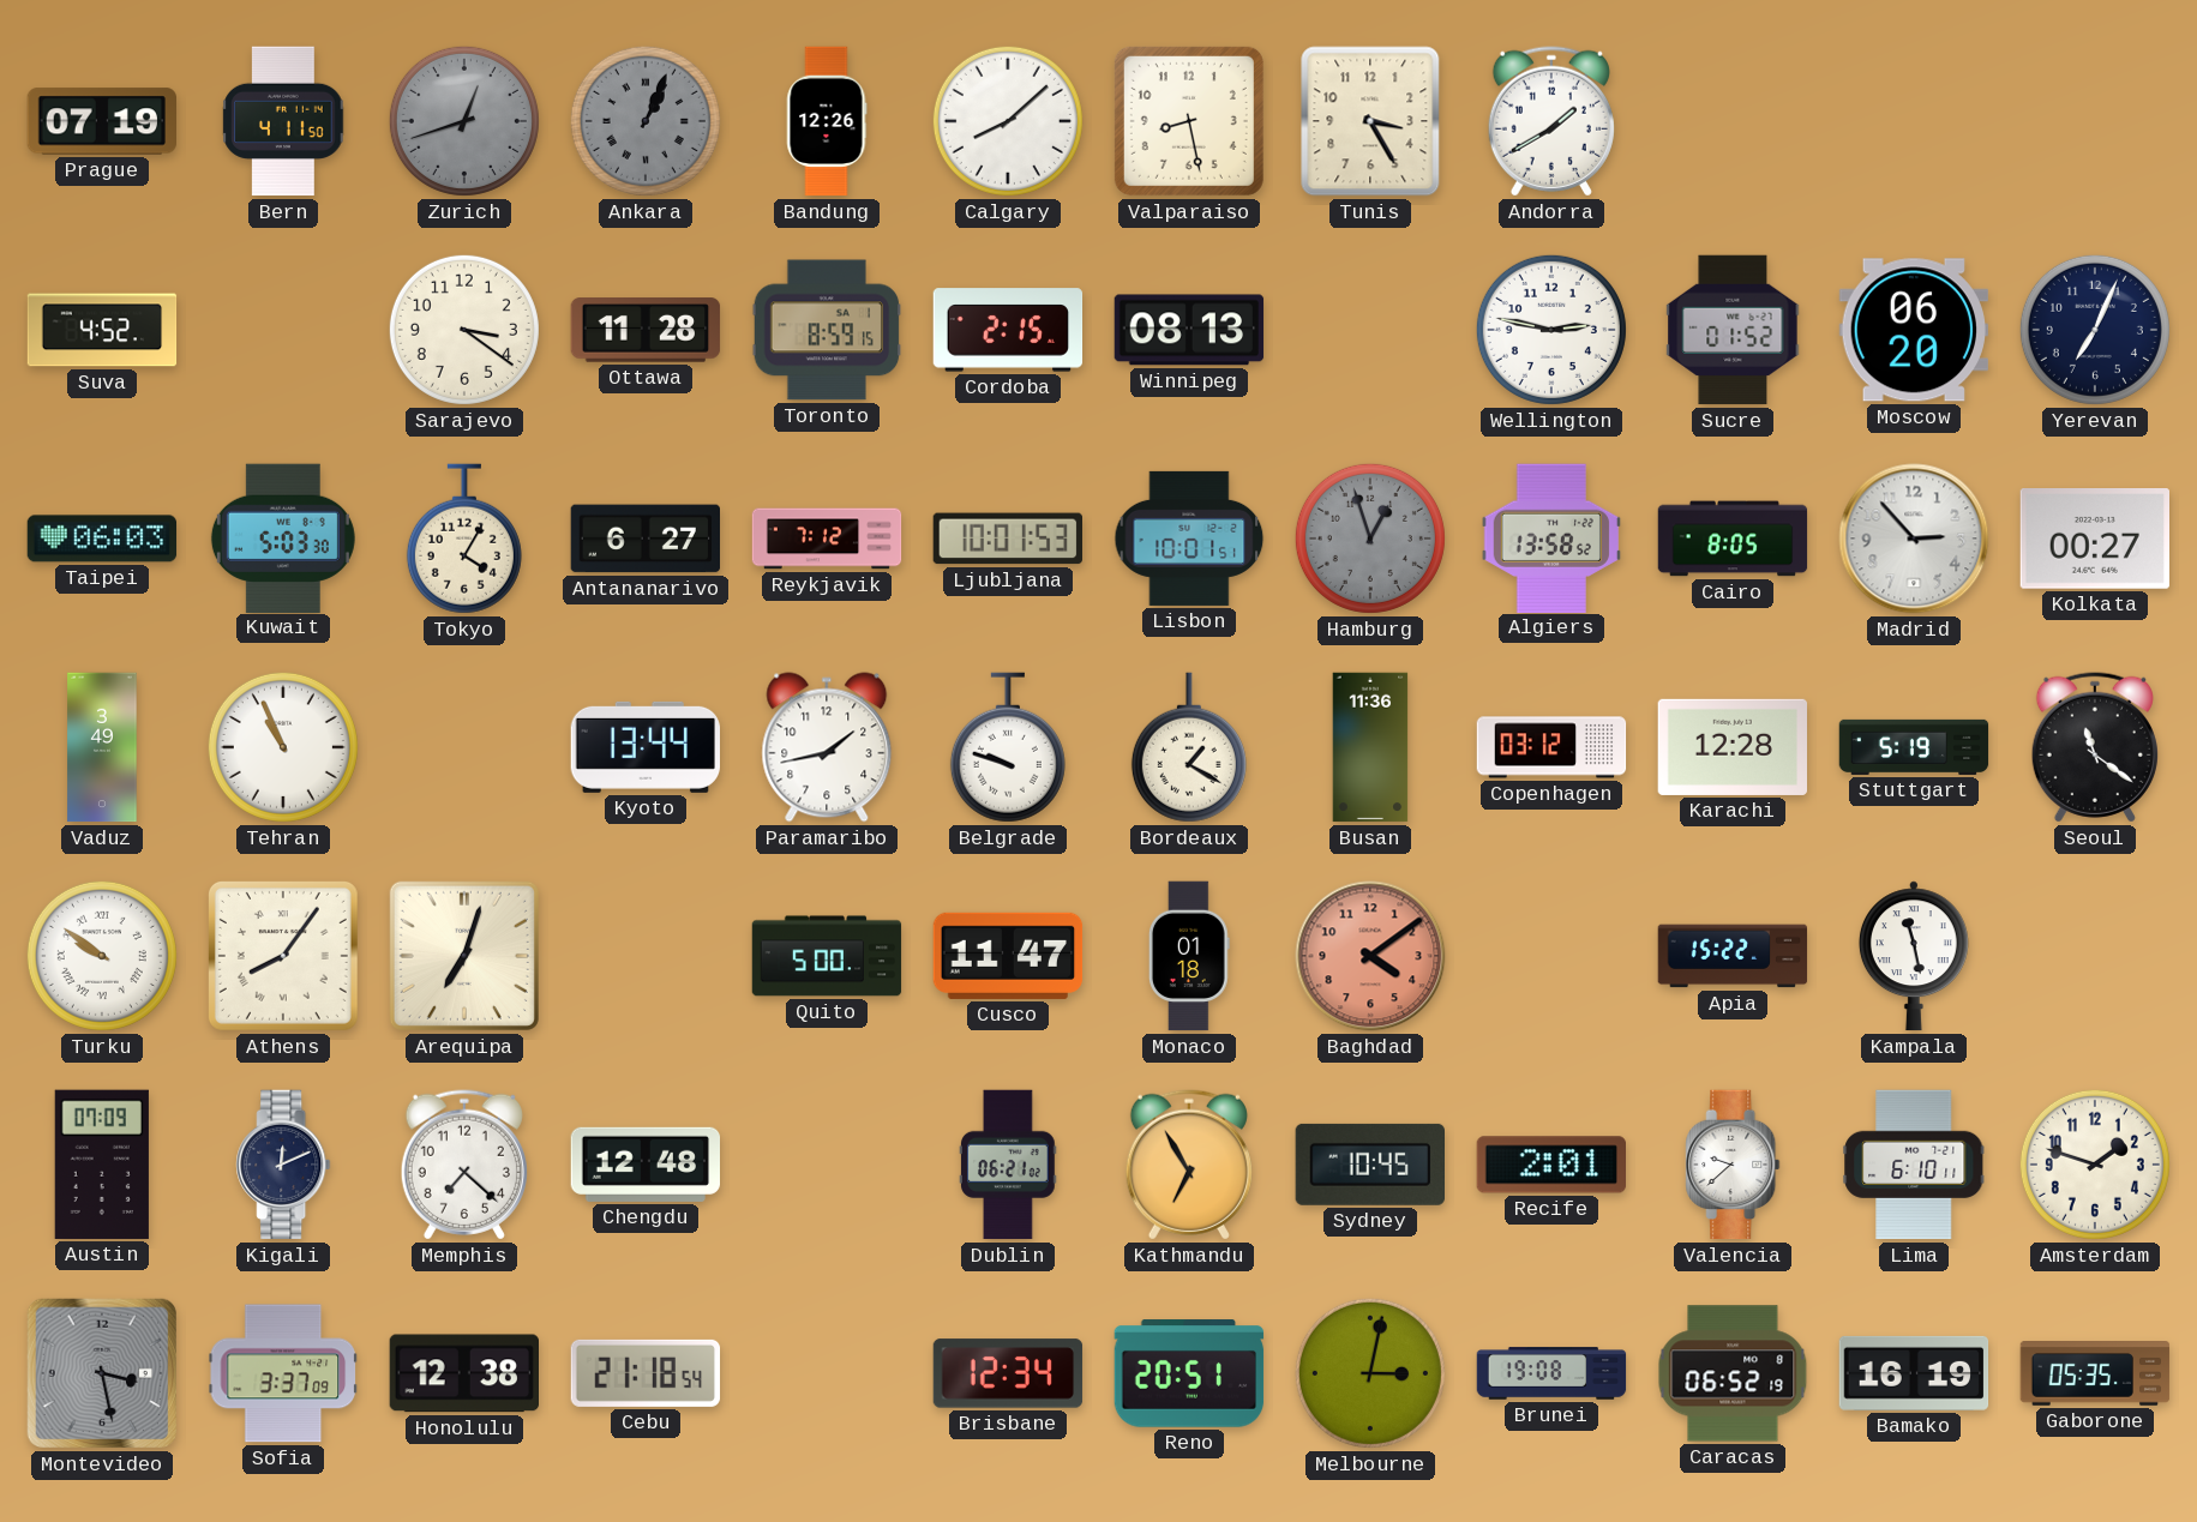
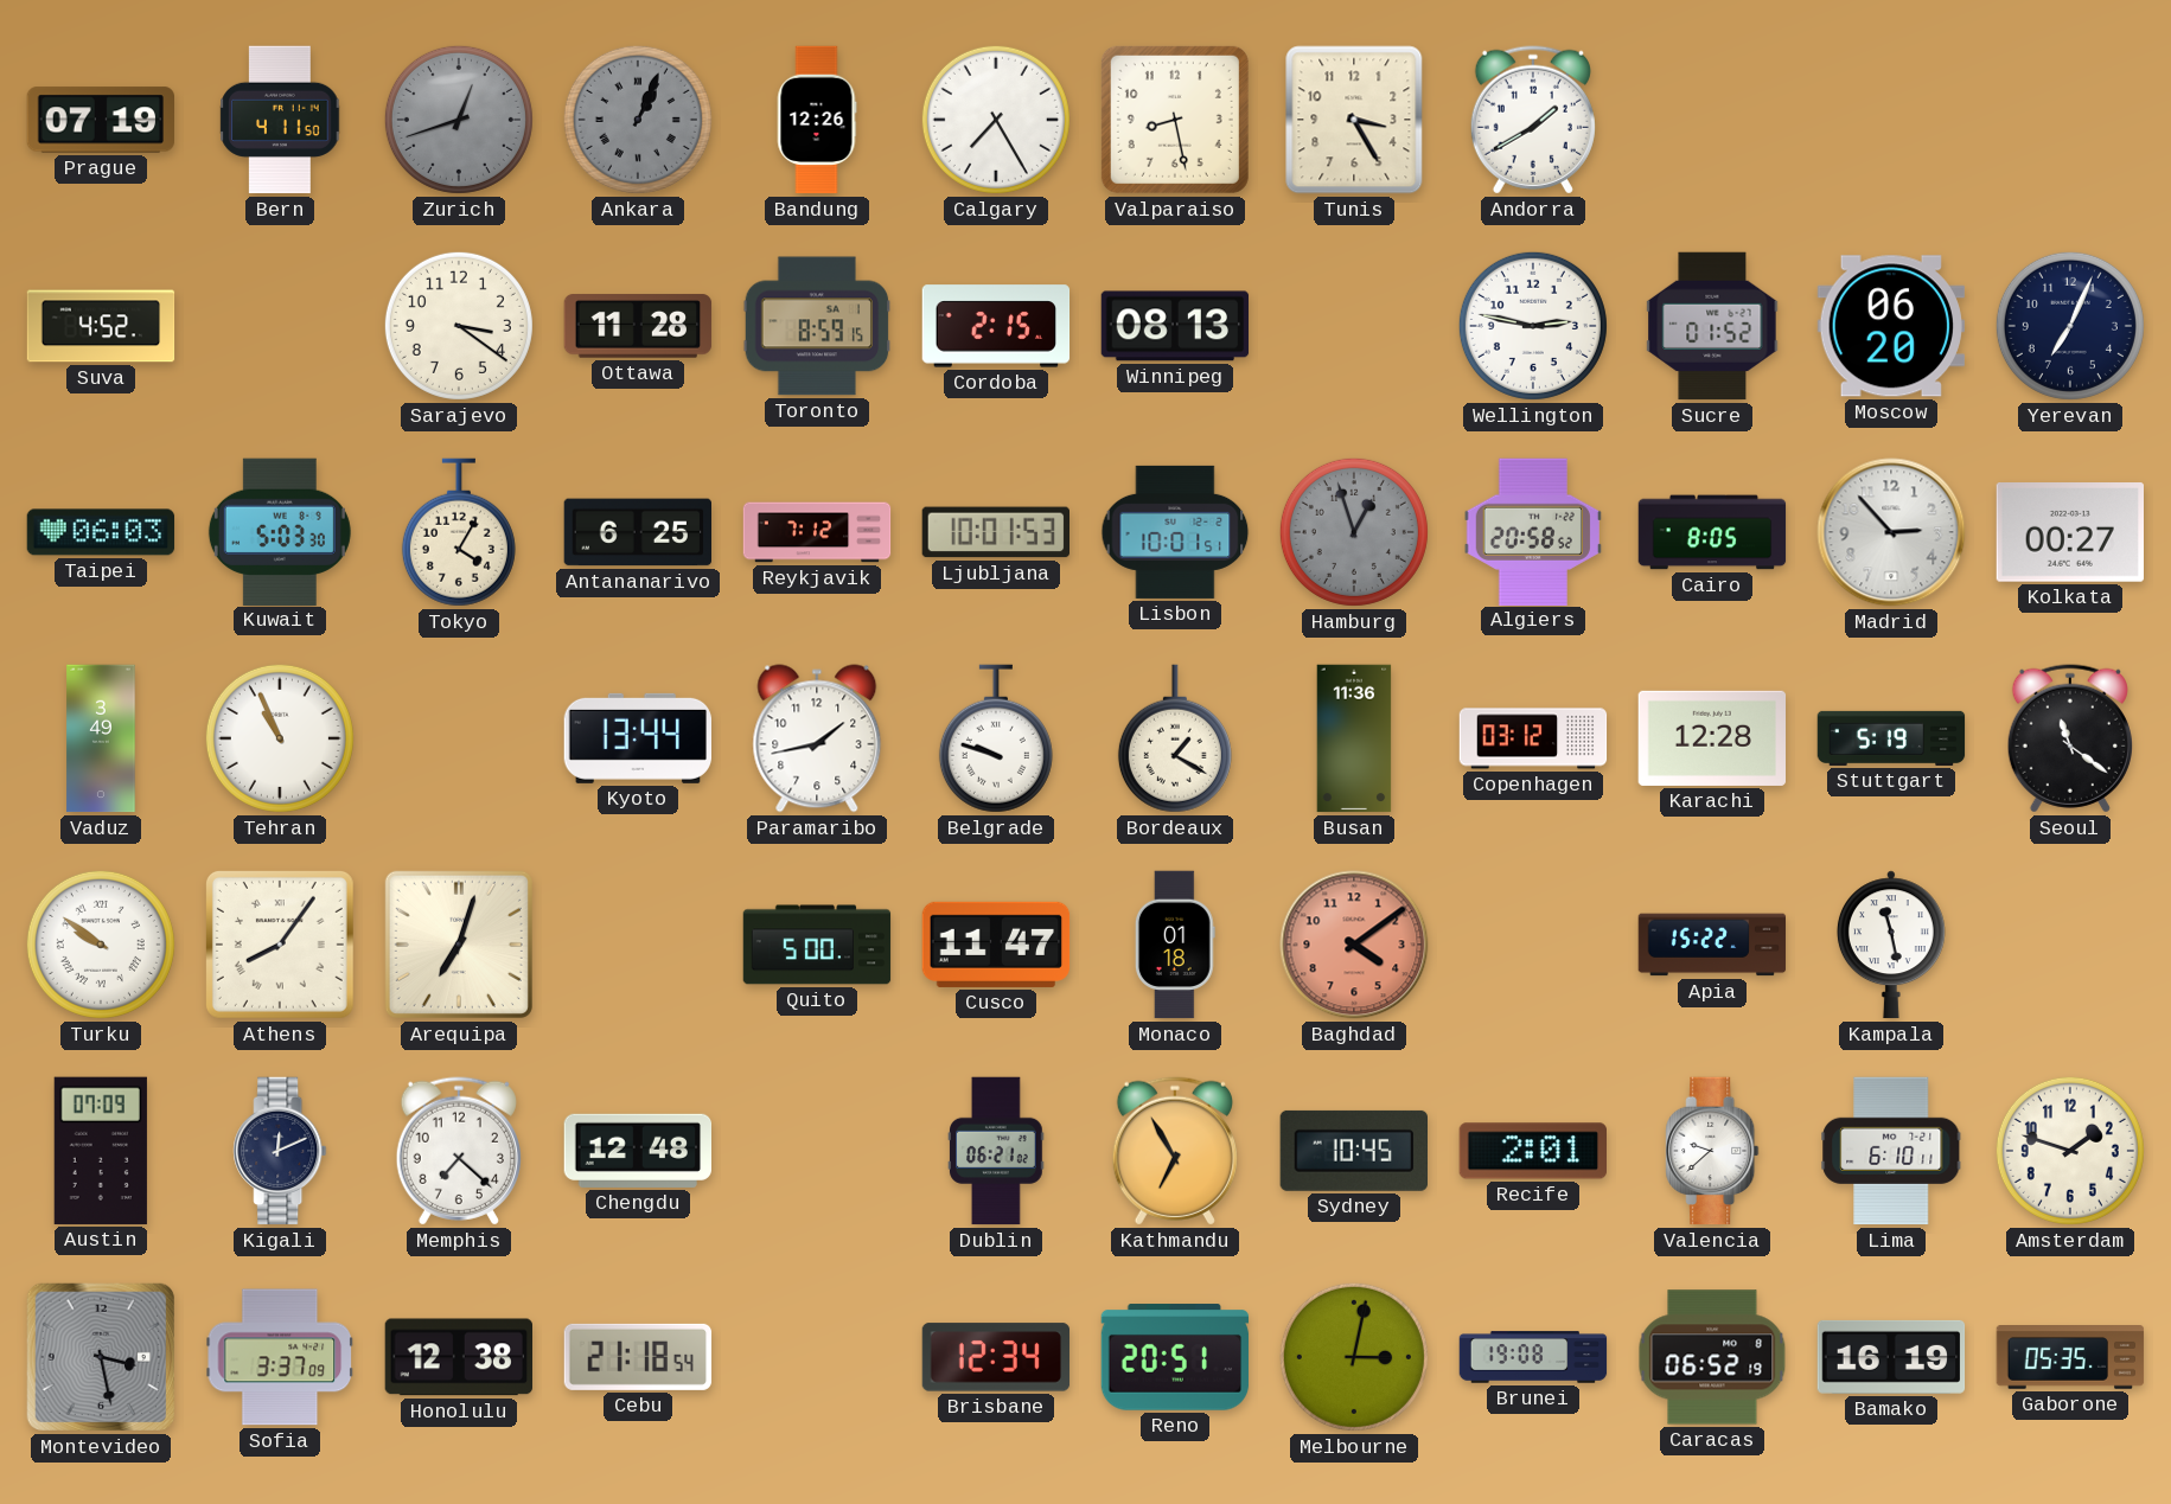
Calgary: 8:08 -> 7:25 (996, 120)
Antananarivo: 6:27 -> 6:25 (637, 532)
Algiers: 13:58 -> 20:58 (1532, 531)
